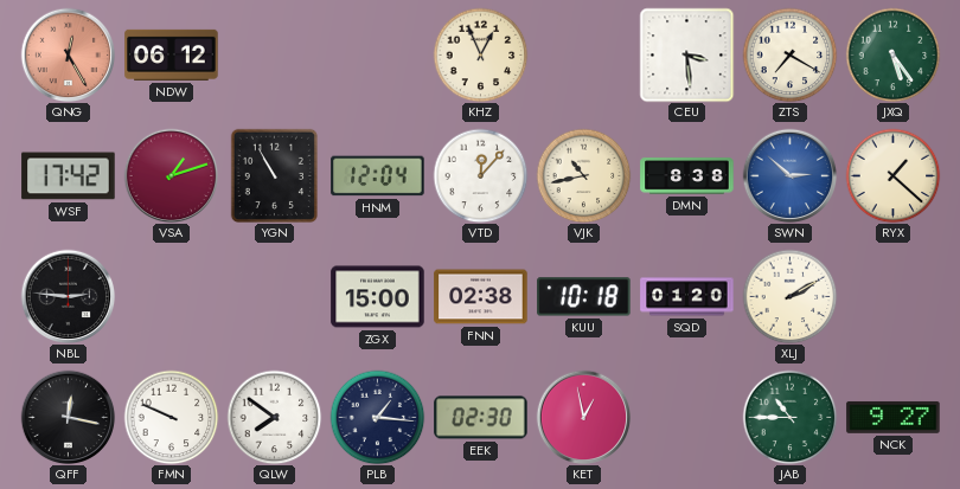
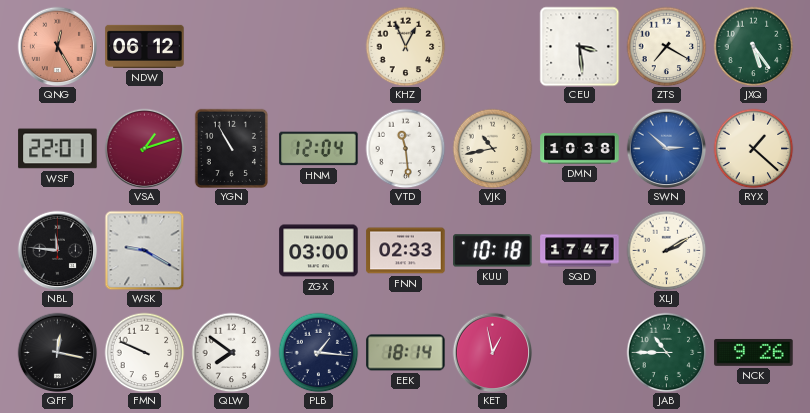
WSF: 17:42 -> 22:01 (58, 149)
VTD: 12:07 -> 11:29 (405, 148)
DMN: 8:38 -> 10:38 (580, 149)
NBL: 2:46 -> 11:46 (57, 250)
WSK: none -> 9:20 (144, 250)
ZGX: 15:00 -> 03:00 (319, 251)
FNN: 02:38 -> 02:33 (406, 251)
SQD: 01:20 -> 17:47 (580, 251)
EEK: 02:30 -> 18:14 (406, 353)
NCK: 9:27 -> 9:26 (754, 352)
